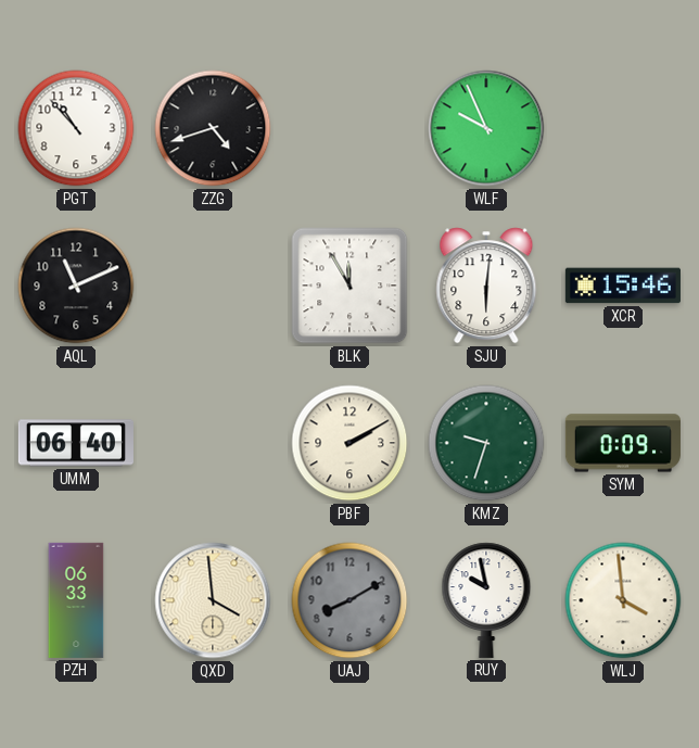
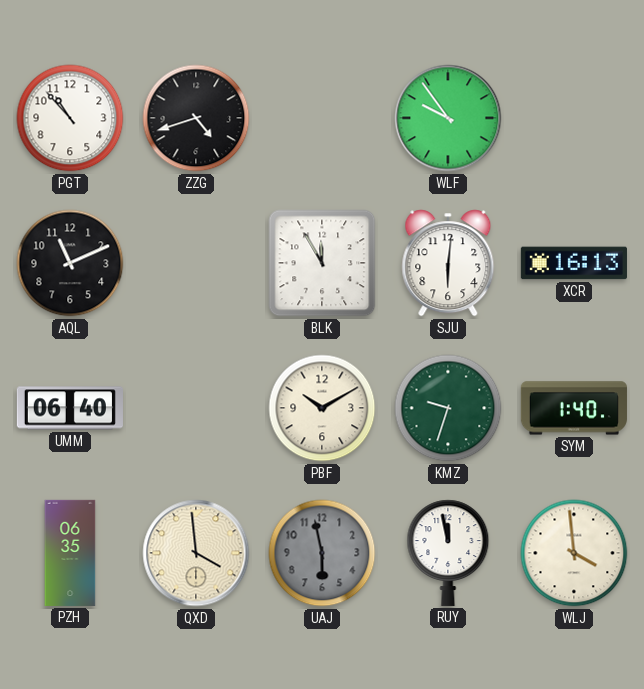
WLF: 9:56 -> 9:54 (448, 118)
XCR: 15:46 -> 16:13 (574, 263)
PBF: 2:10 -> 10:10 (322, 408)
SYM: 0:09 -> 1:40 (574, 408)
PZH: 06:33 -> 06:35 (70, 553)
UAJ: 8:10 -> 5:58 (322, 553)
RUY: 9:58 -> 11:58 (448, 553)
